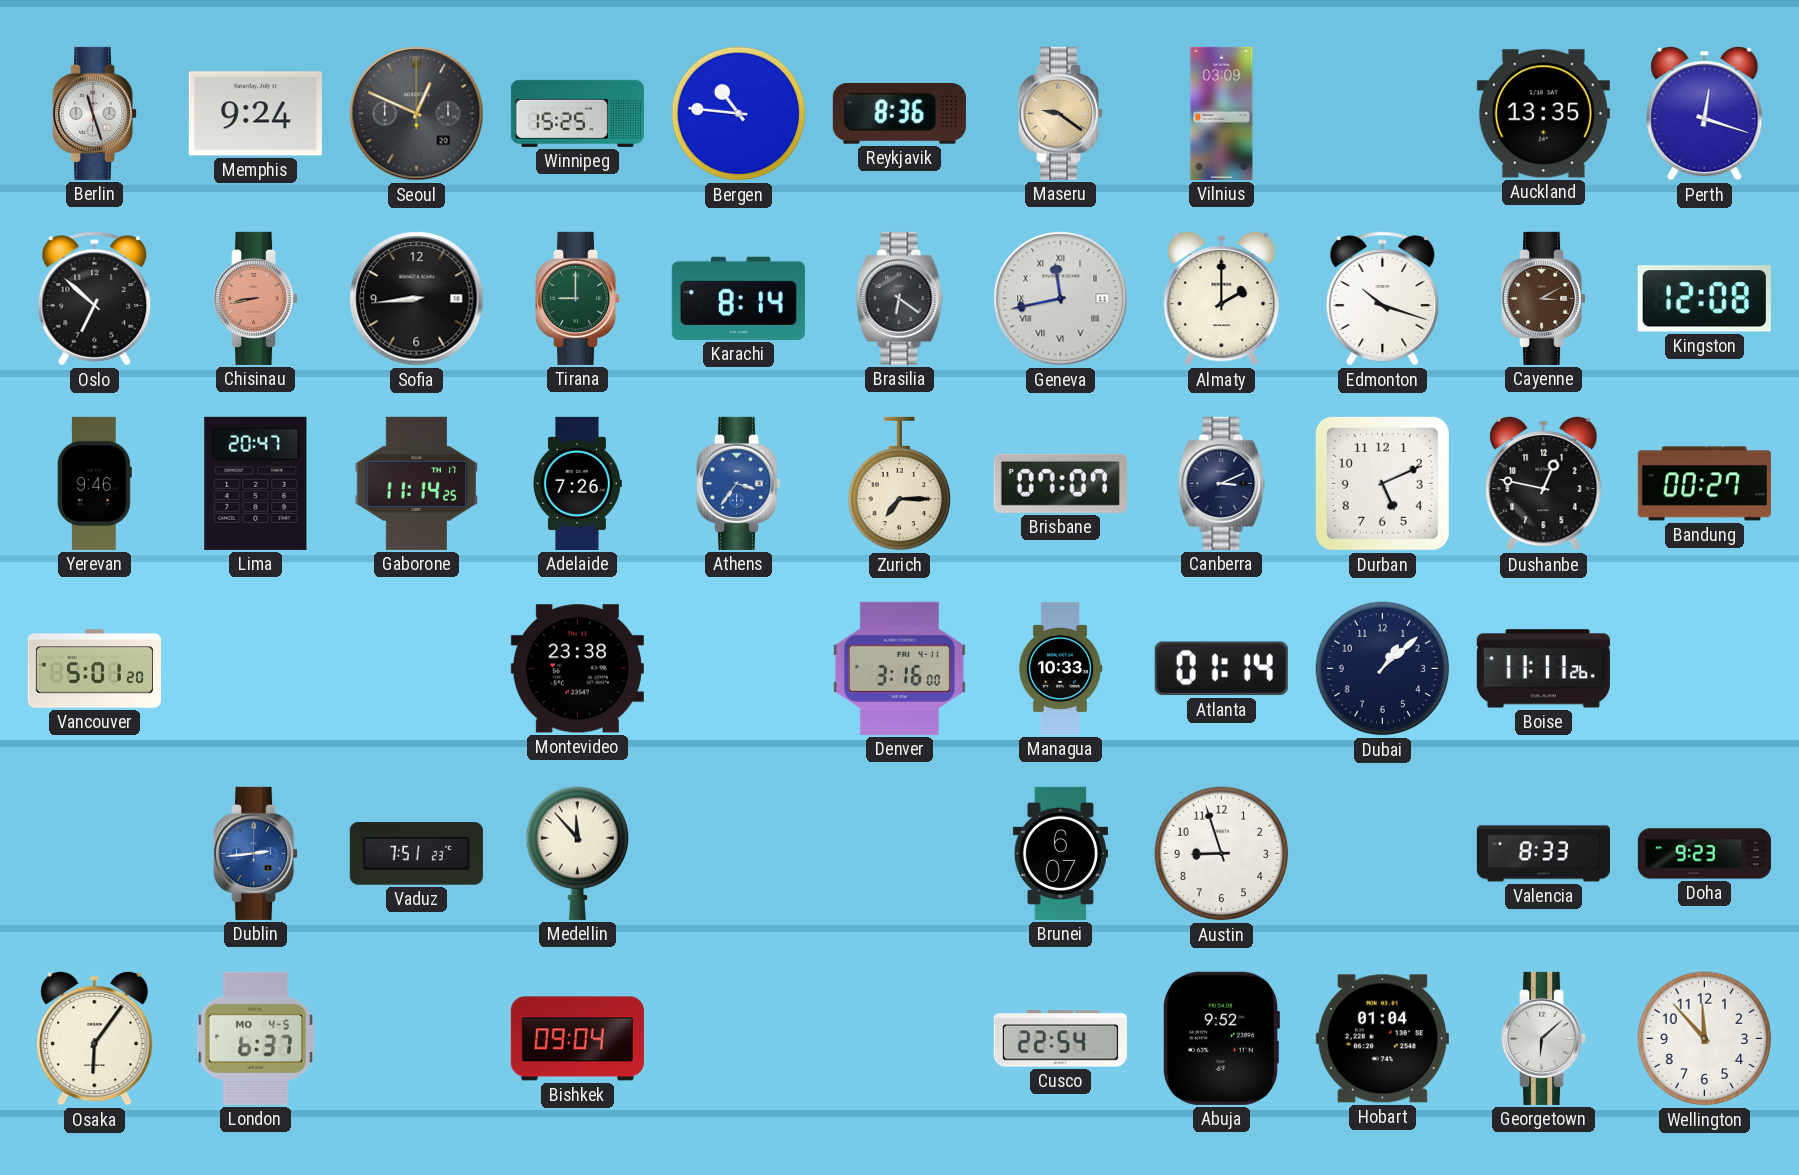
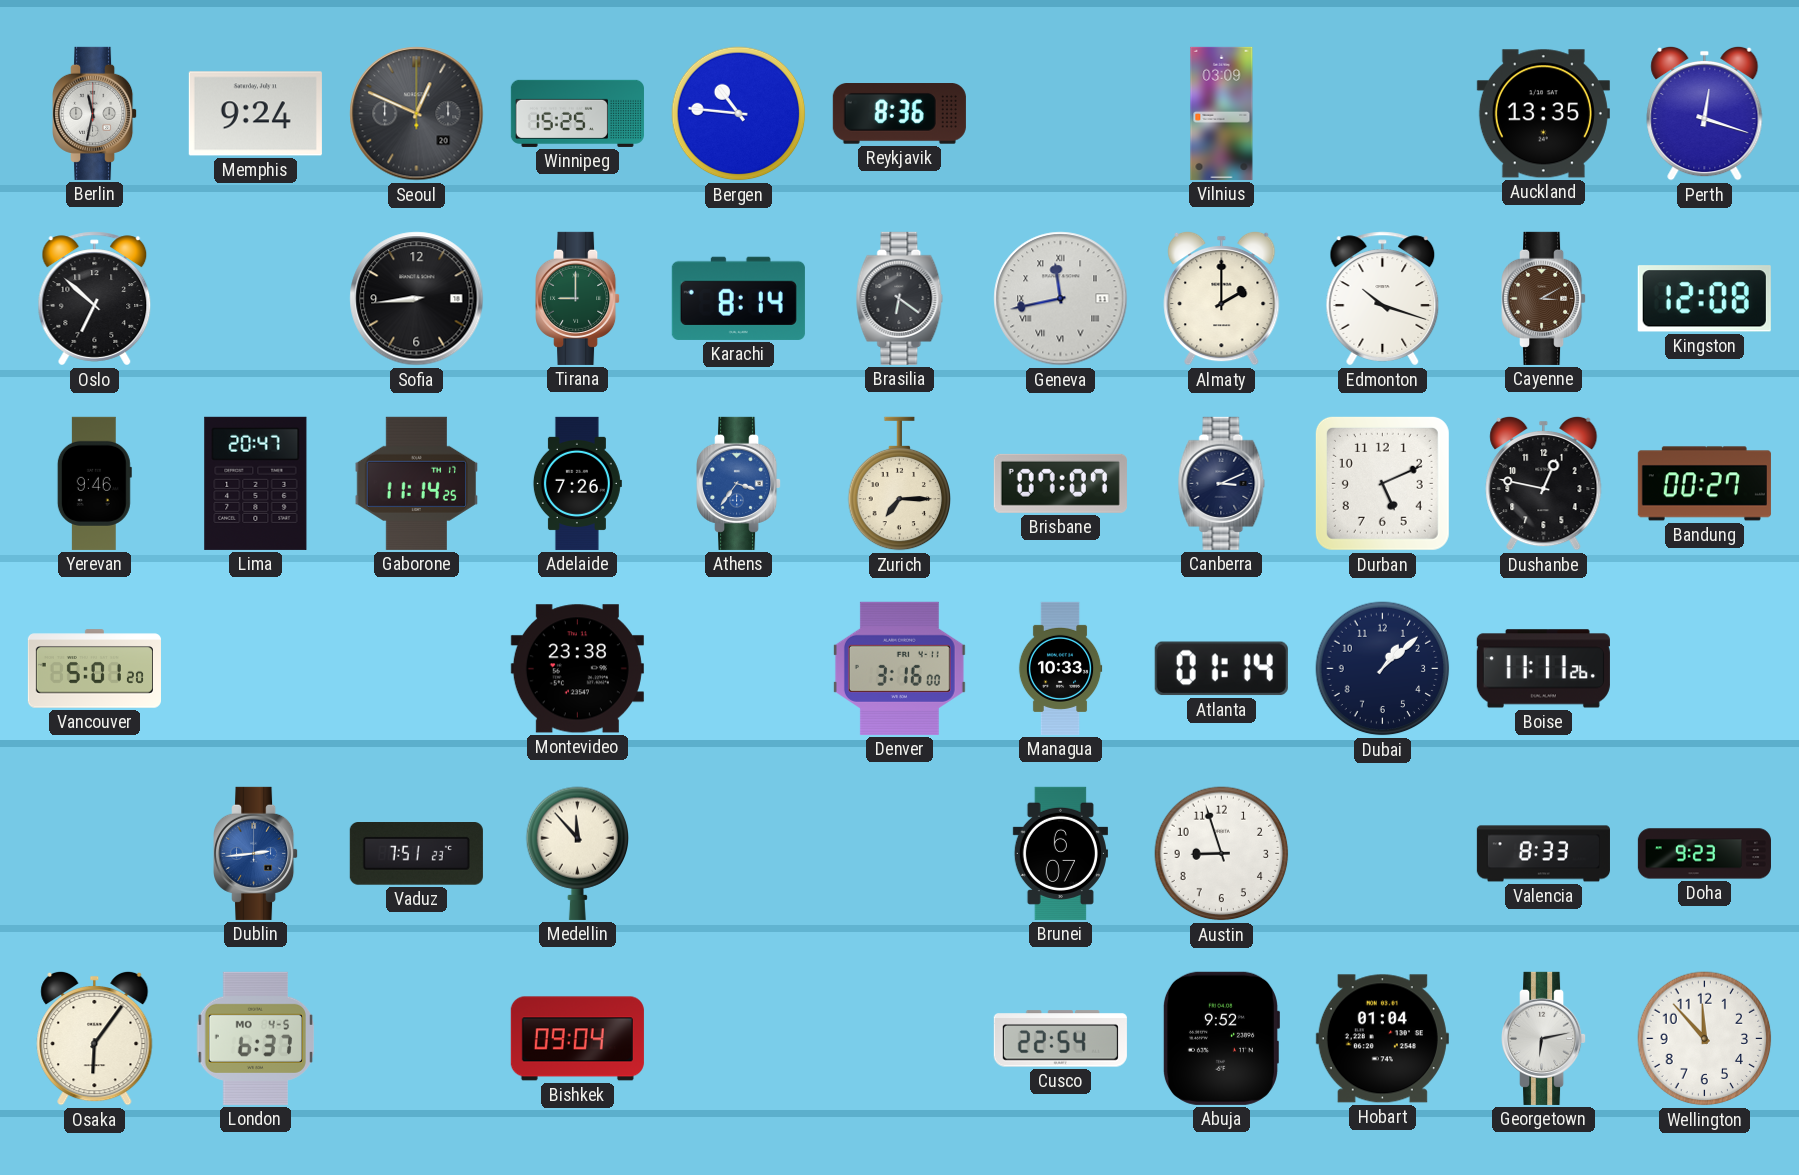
Berlin: 11:27 -> 11:32 (96, 113)
Maseru: 9:21 -> none (1062, 113)
Chisinau: 8:43 -> none (257, 298)
Georgetown: 6:08 -> 6:13 (1545, 1038)
